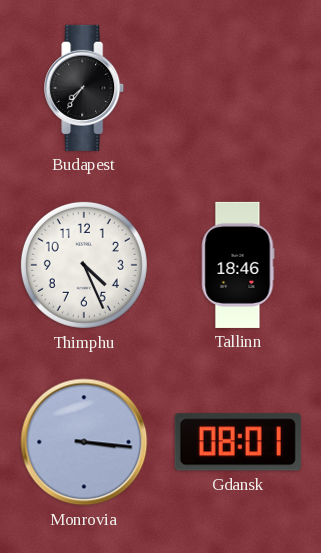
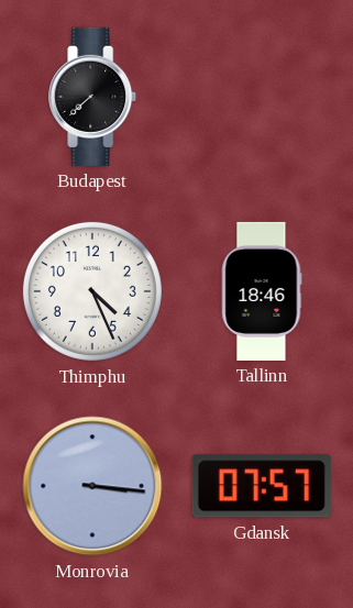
Budapest: 7:36 -> 7:38 (93, 97)
Gdansk: 08:01 -> 07:57 (262, 486)
